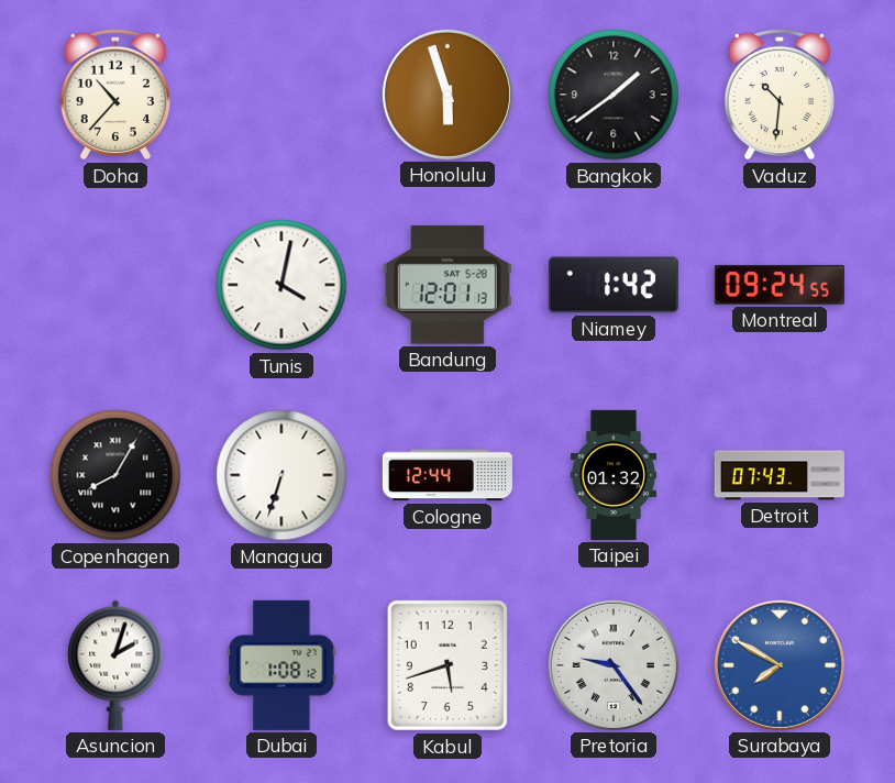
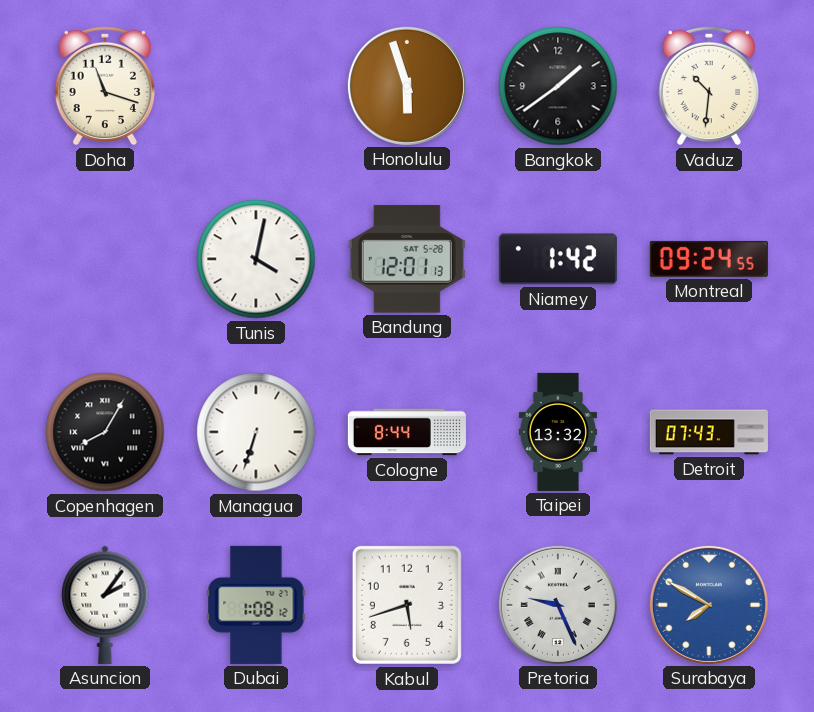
Doha: 10:37 -> 11:18 (105, 86)
Cologne: 12:44 -> 8:44 (407, 432)
Taipei: 01:32 -> 13:32 (557, 432)
Asuncion: 2:03 -> 2:06 (105, 605)
Pretoria: 9:24 -> 9:26 (558, 605)
